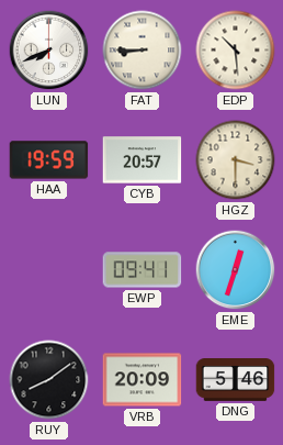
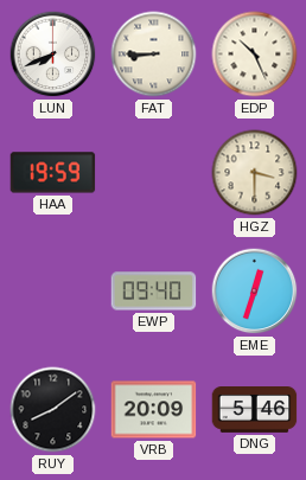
EDP: 10:29 -> 10:26 (255, 55)
CYB: 20:57 -> none (143, 160)
EWP: 09:41 -> 09:40 (154, 292)
